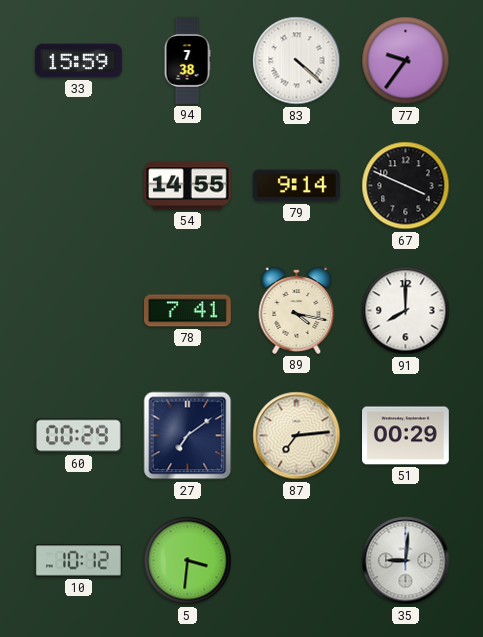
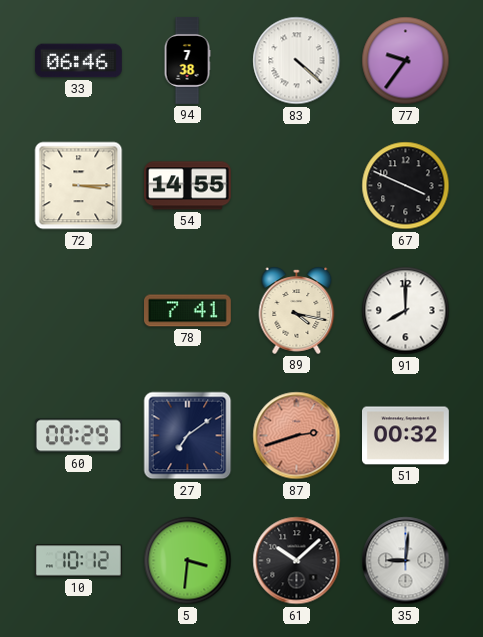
33: 15:59 -> 06:46 (78, 61)
72: none -> 3:15 (79, 186)
79: 9:14 -> none (296, 186)
87: 7:14 -> 2:42 (297, 436)
87 dial: cream -> salmon (297, 436)
51: 00:29 -> 00:32 (406, 436)
61: none -> 10:08 (297, 561)
